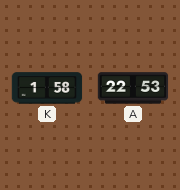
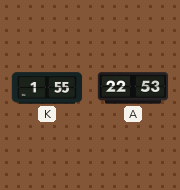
K: 1:58 -> 1:55 (47, 88)
